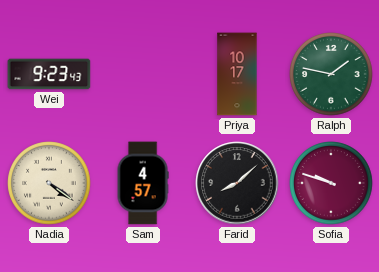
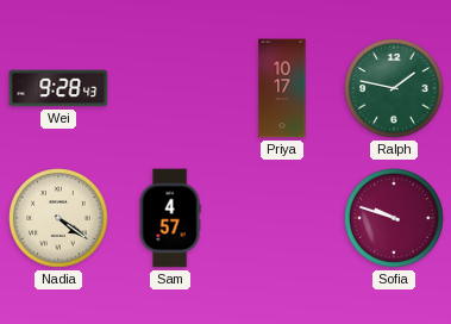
Wei: 9:23 -> 9:28 (58, 88)
Farid: 8:08 -> none (237, 183)
